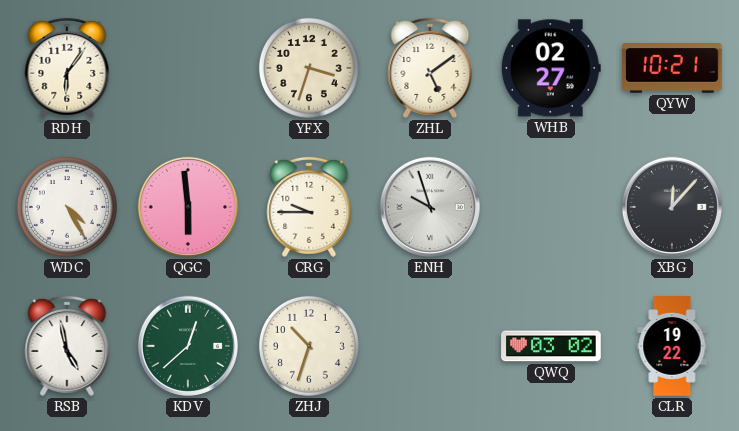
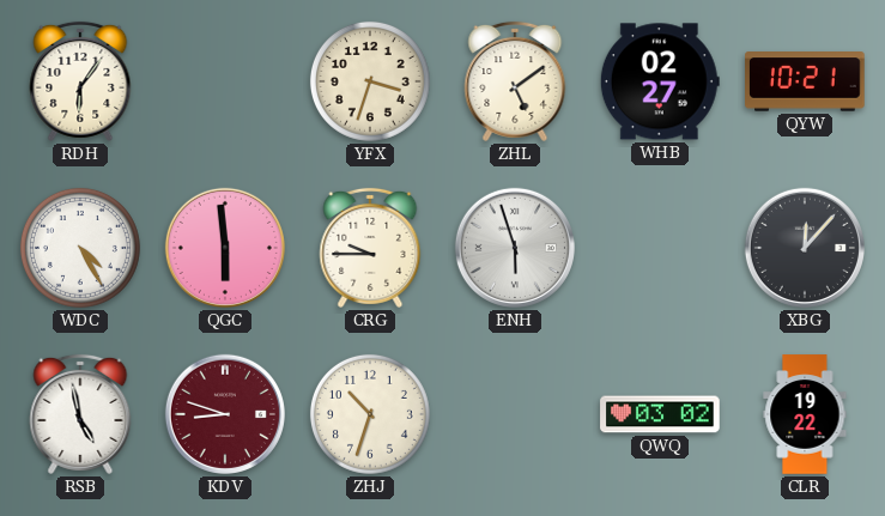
ENH: 9:57 -> 5:57 (515, 248)
KDV: 12:38 -> 8:48 (225, 414)
KDV dial: green -> burgundy (225, 414)
